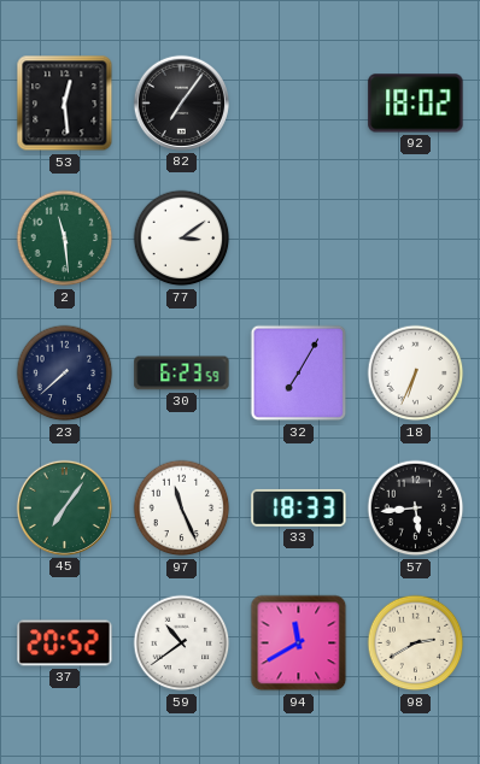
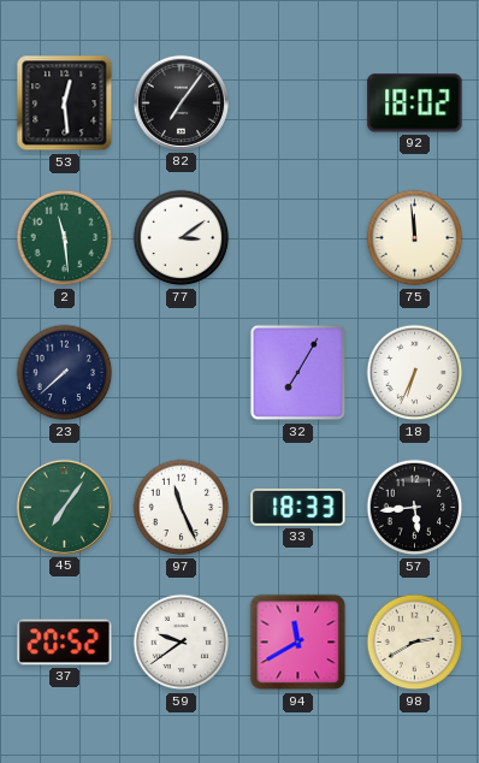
75: none -> 11:59 (415, 238)
30: 6:23 -> none (182, 374)
59: 10:39 -> 9:39 (182, 643)
